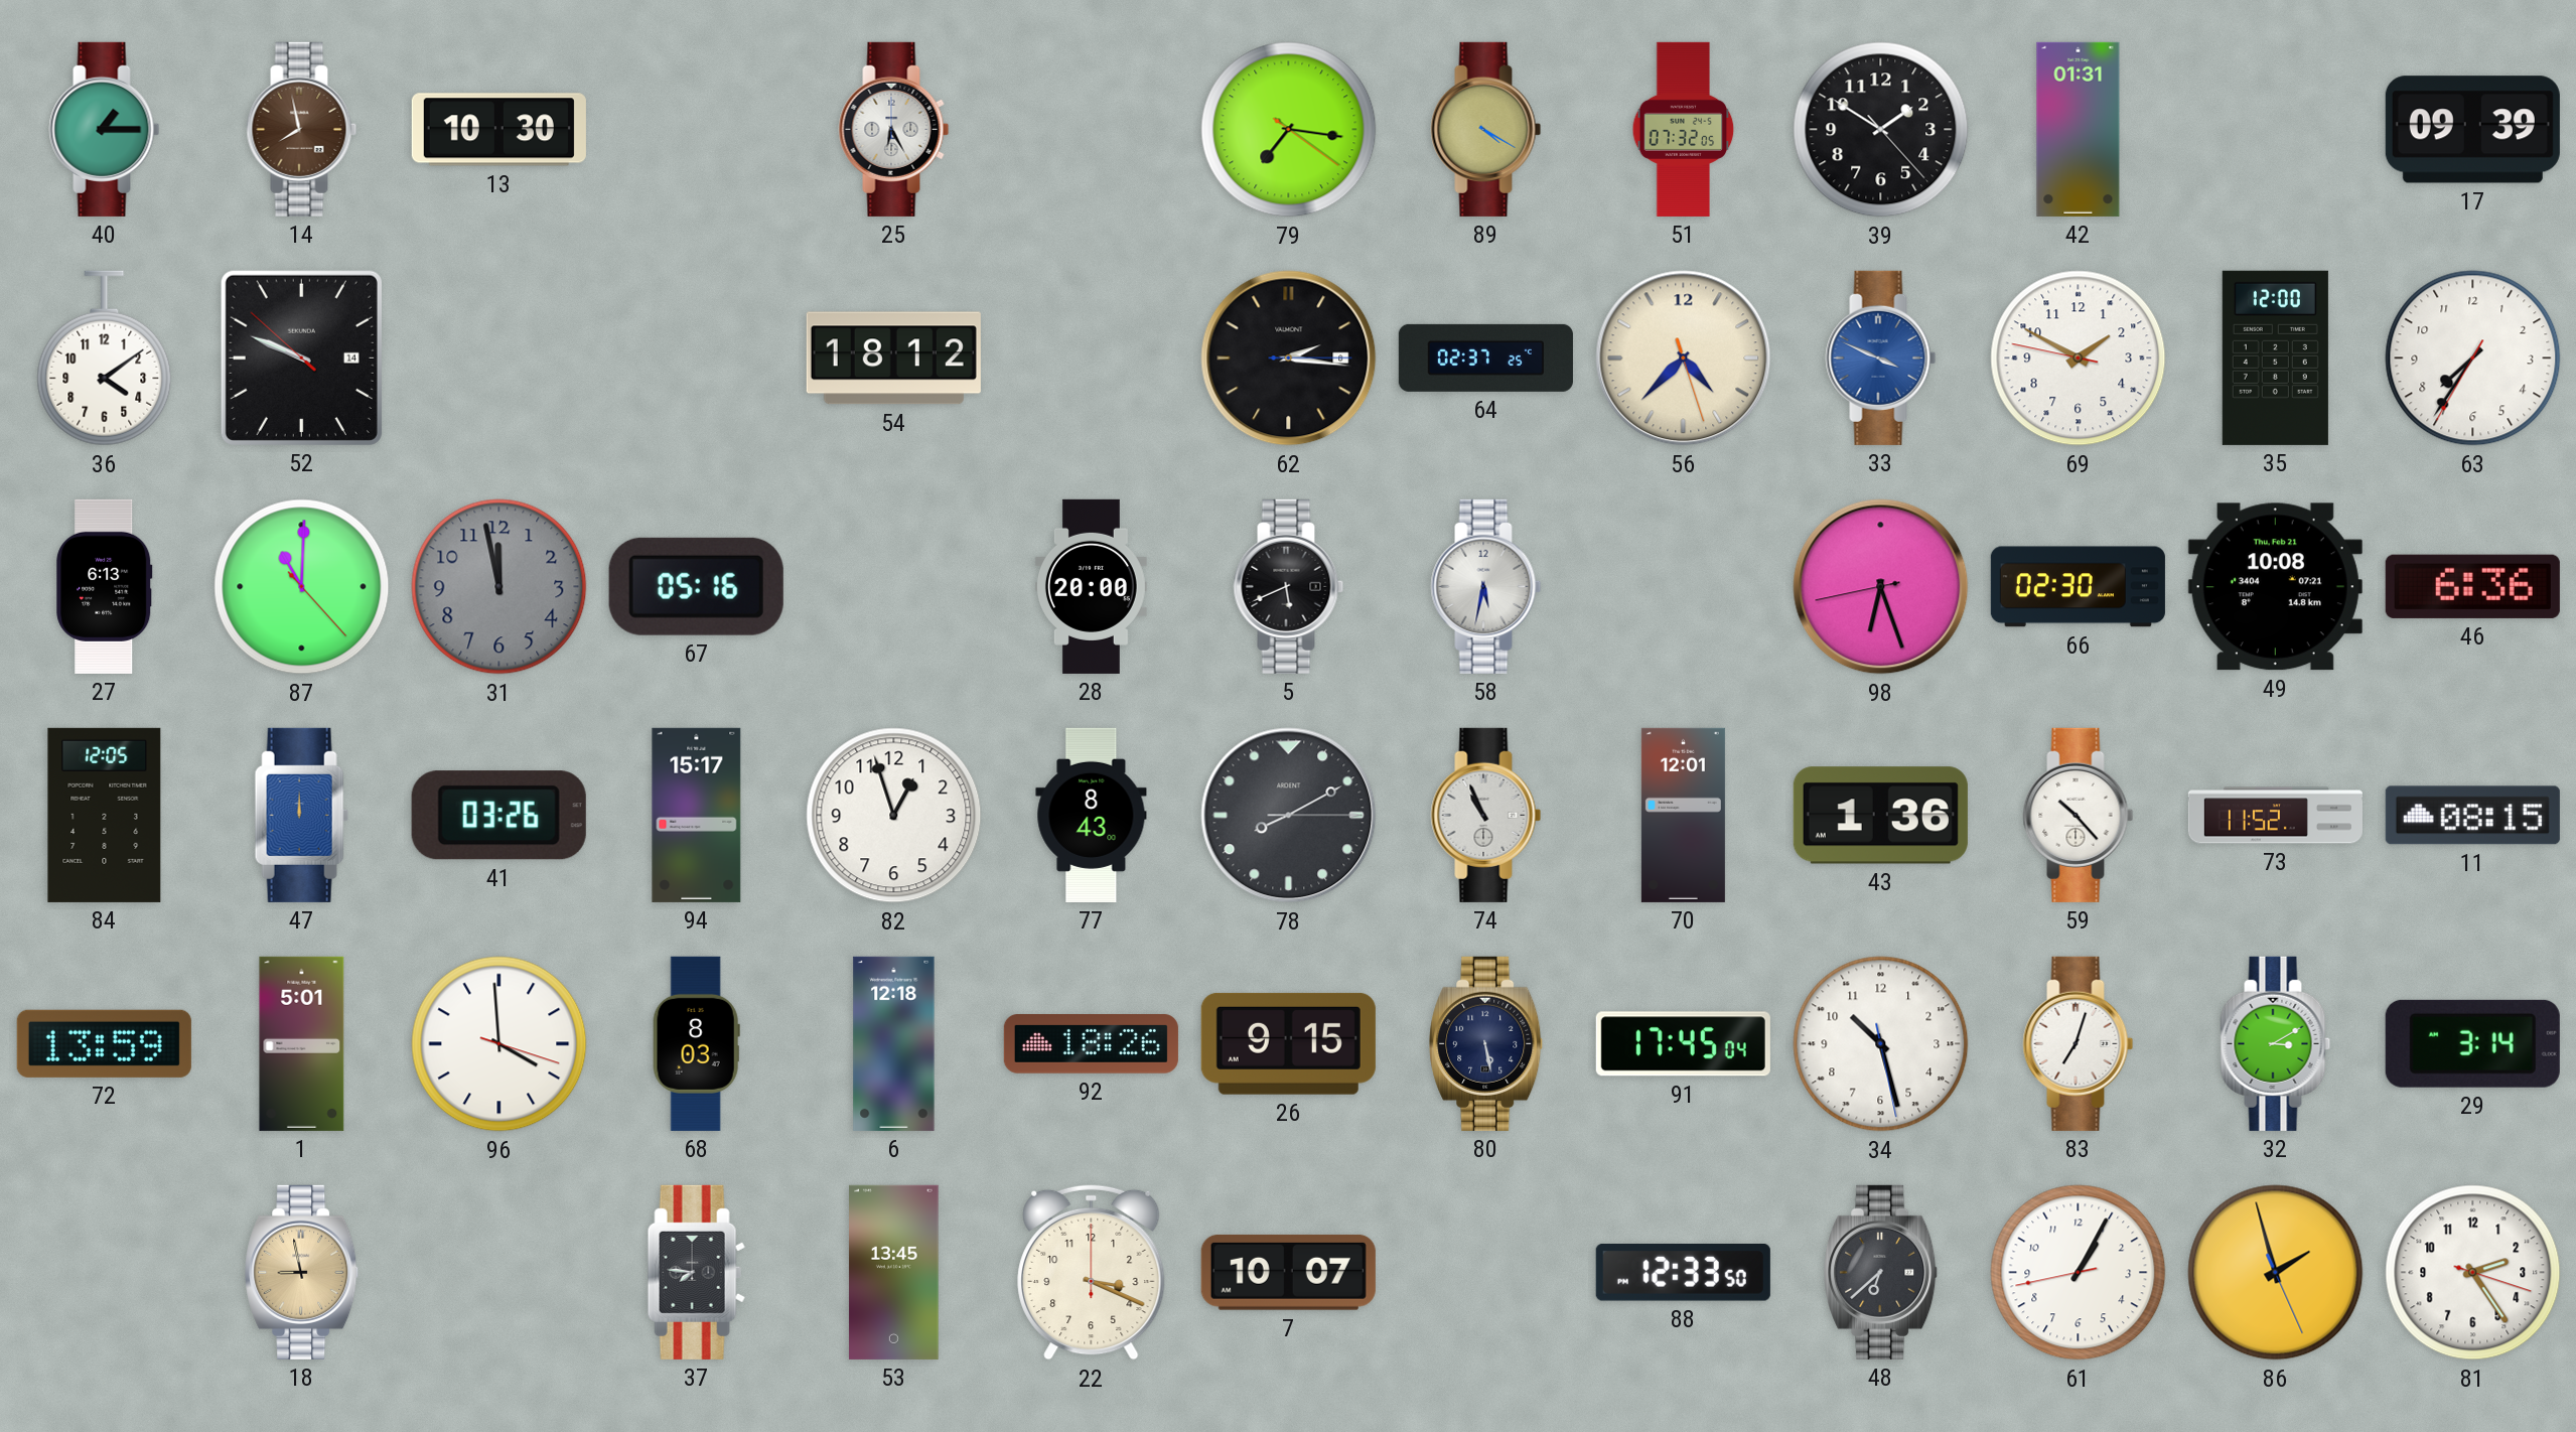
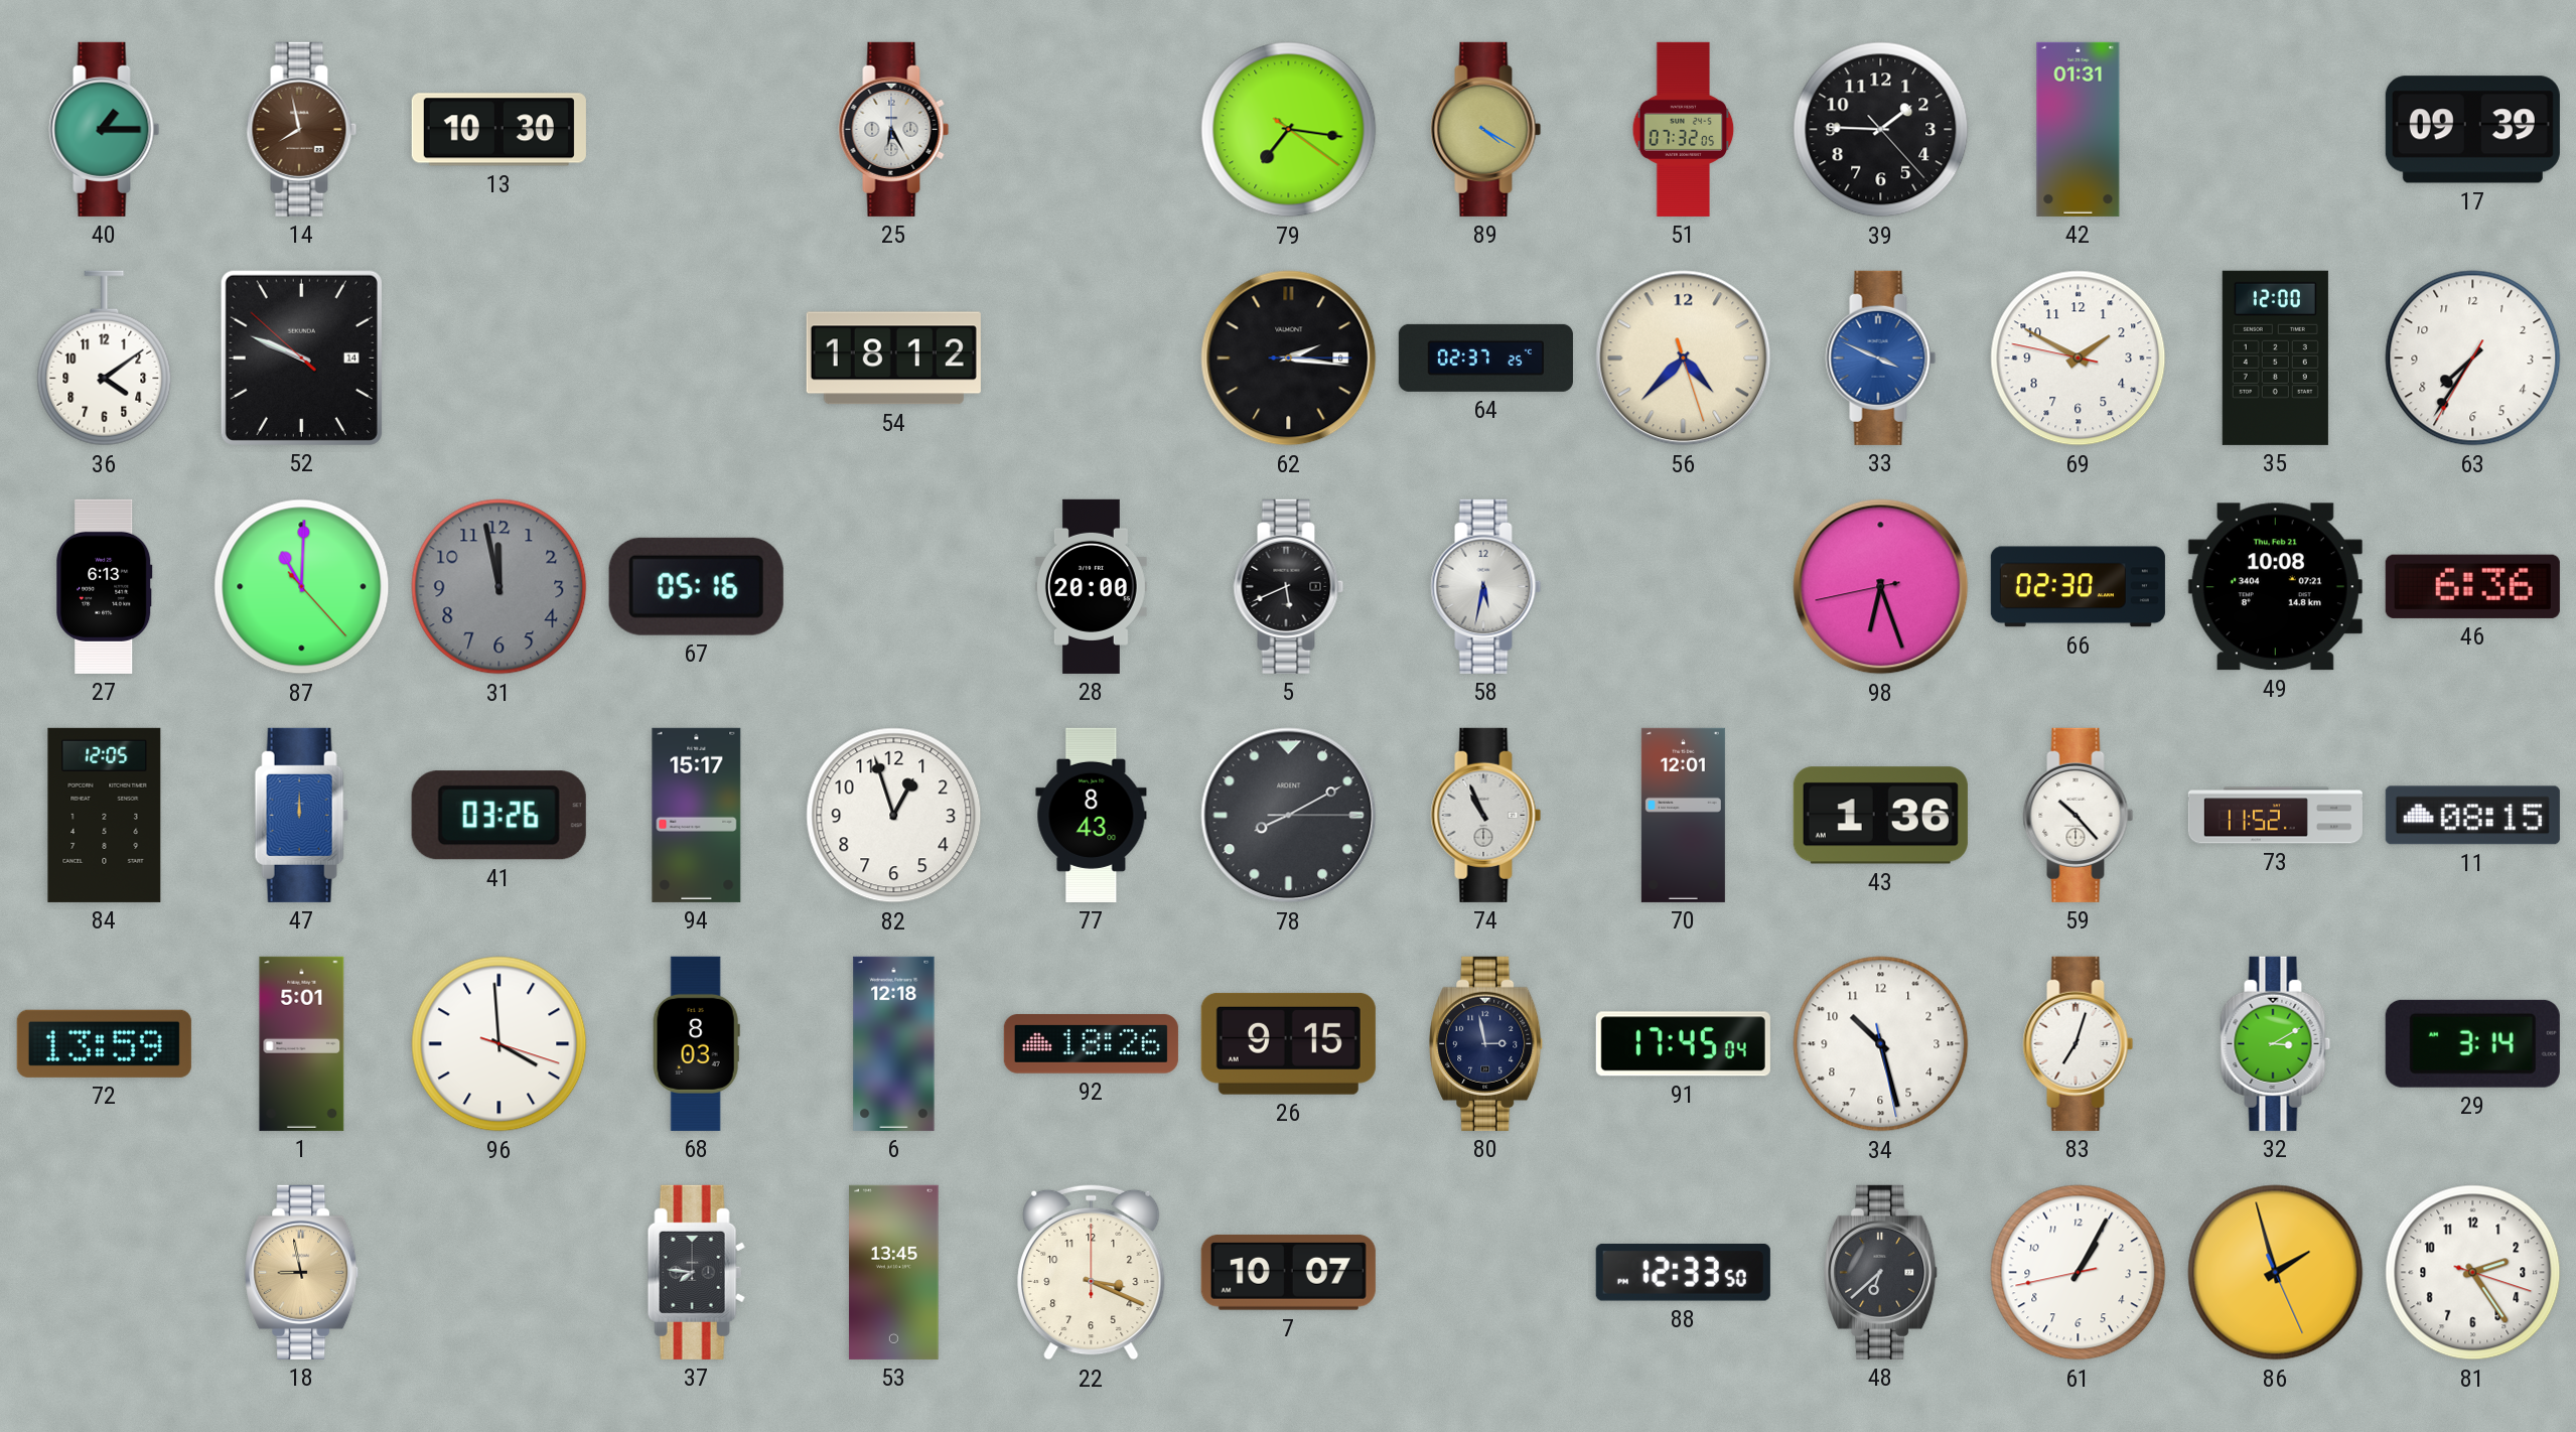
39: 1:50 -> 1:45 (1881, 130)
80: 5:28 -> 2:58 (1486, 1043)
